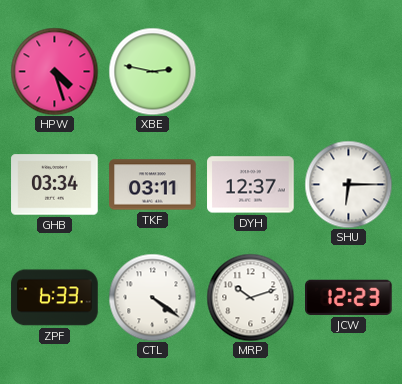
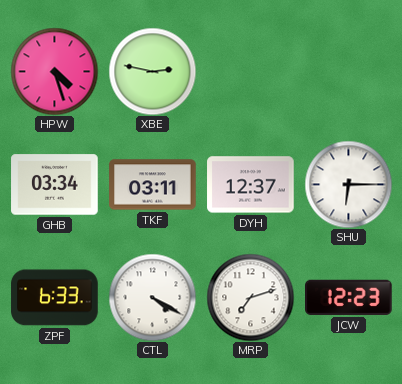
CTL: 4:21 -> 4:20 (152, 297)
MRP: 10:12 -> 7:12 (250, 297)
